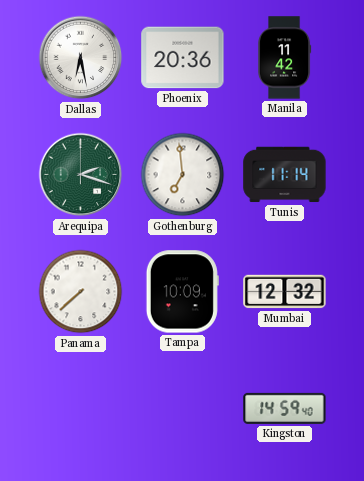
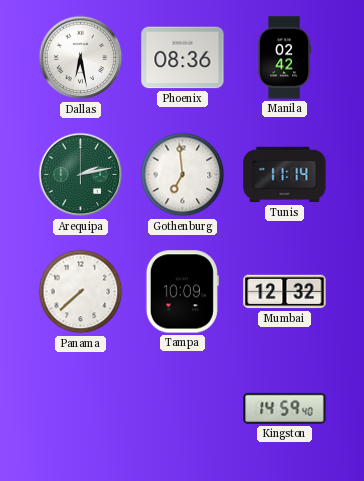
Phoenix: 20:36 -> 08:36 (183, 58)
Manila: 11:42 -> 02:42 (285, 58)
Arequipa: 2:18 -> 2:13 (81, 175)
